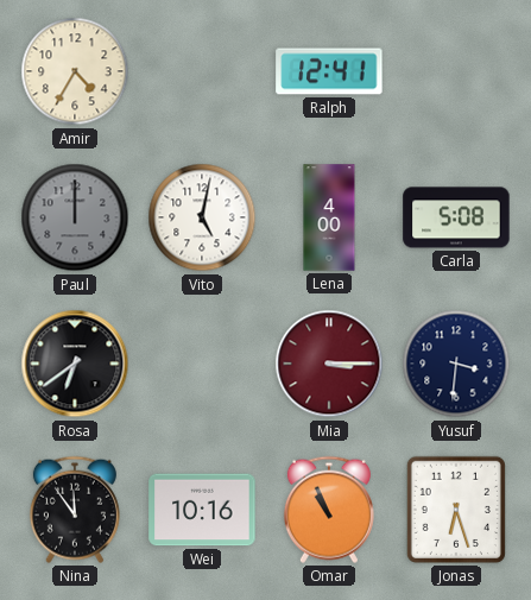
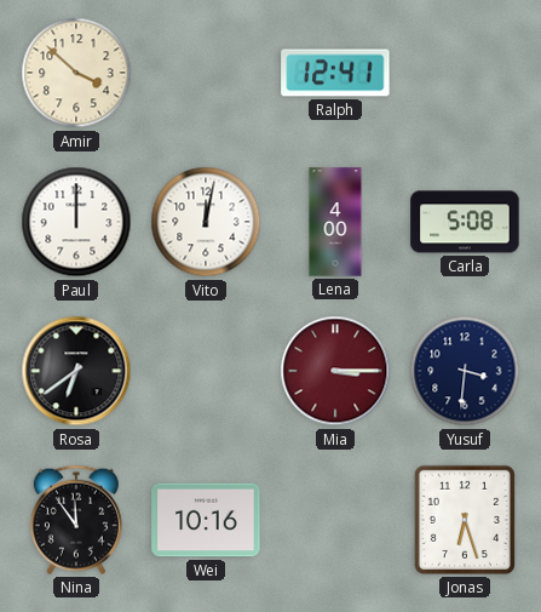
Amir: 4:35 -> 3:52 (76, 73)
Paul dial: grey -> white (76, 222)
Vito: 5:02 -> 12:02 (206, 222)
Omar: 10:56 -> none (329, 510)
